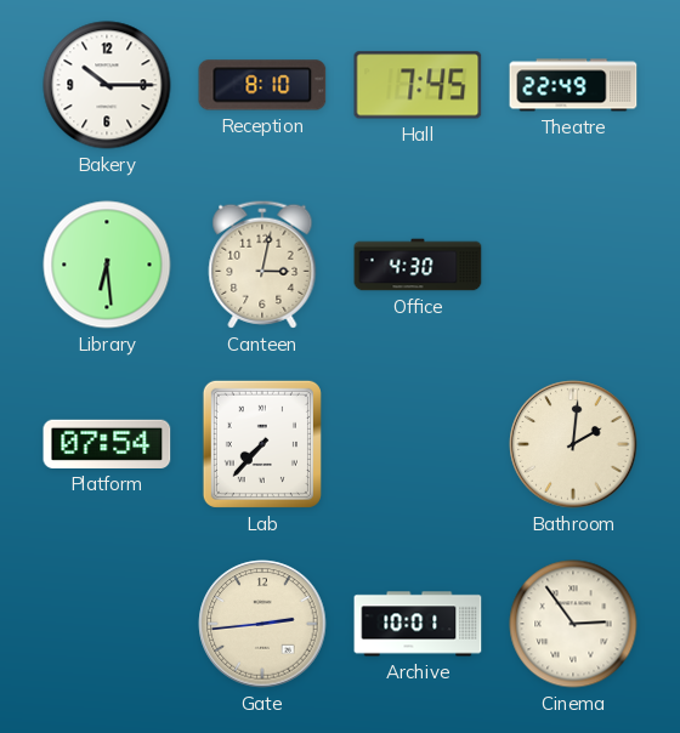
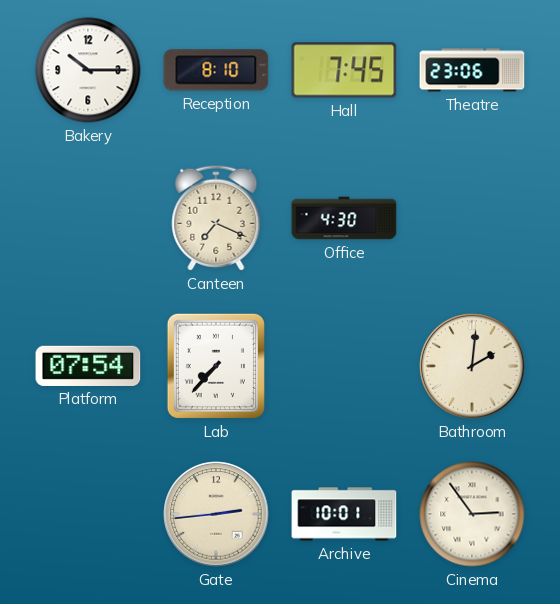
Theatre: 22:49 -> 23:06 (472, 70)
Library: 6:29 -> none (107, 265)
Canteen: 3:02 -> 7:19 (216, 218)
